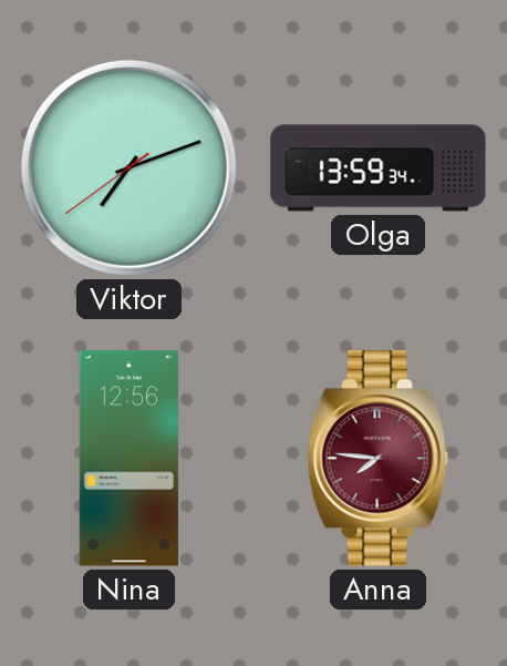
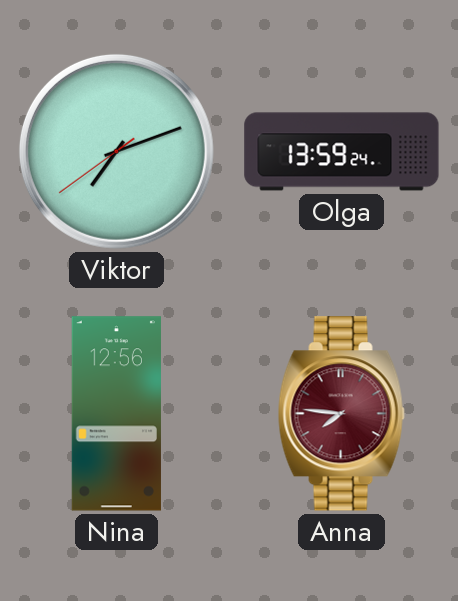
Olga: 13:59:34 -> 13:59:24 (342, 152)
